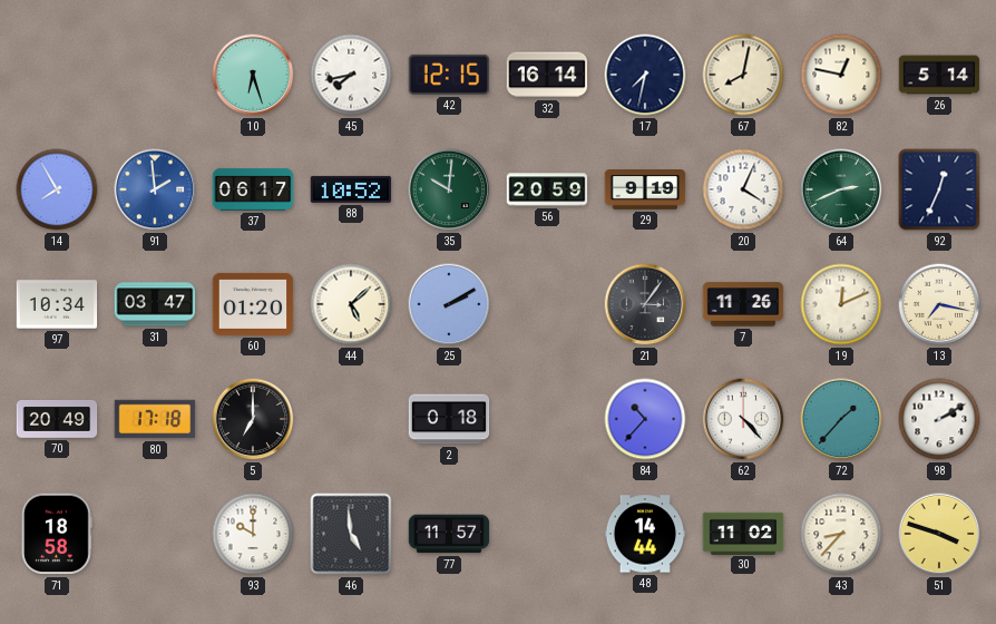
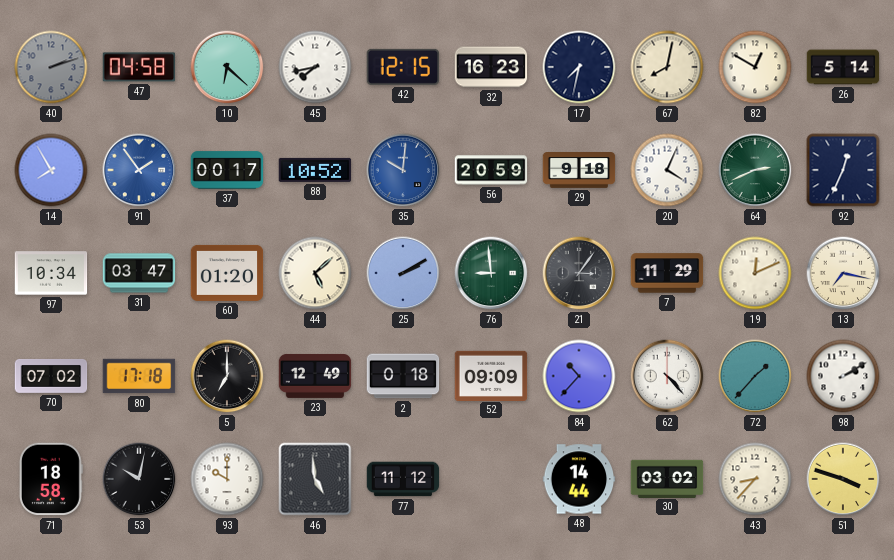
40: none -> 2:12 (51, 67)
47: none -> 04:58 (139, 67)
10: 6:27 -> 6:22 (227, 67)
32: 16:14 -> 16:23 (491, 67)
82: 12:47 -> 12:50 (755, 67)
91: 1:59 -> 1:54 (139, 170)
37: 06:17 -> 00:17 (227, 170)
35 dial: green -> blue (403, 170)
29: 9:19 -> 9:18 (579, 171)
76: none -> 8:59 (491, 273)
7: 11:26 -> 11:29 (667, 273)
70: 20:49 -> 07:02 (51, 376)
23: none -> 12:49 (315, 376)
52: none -> 09:09 (491, 375)
53: none -> 10:02 (139, 479)
77: 11:57 -> 11:12 (403, 479)
30: 11:02 -> 03:02 (667, 478)
